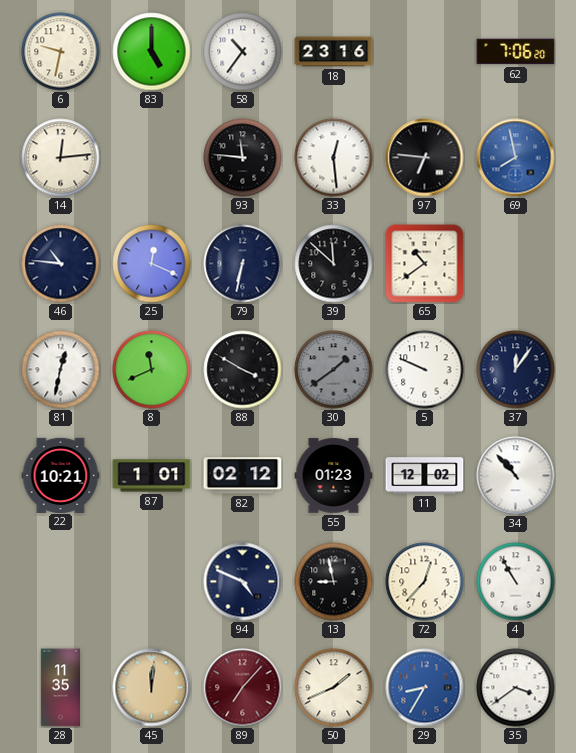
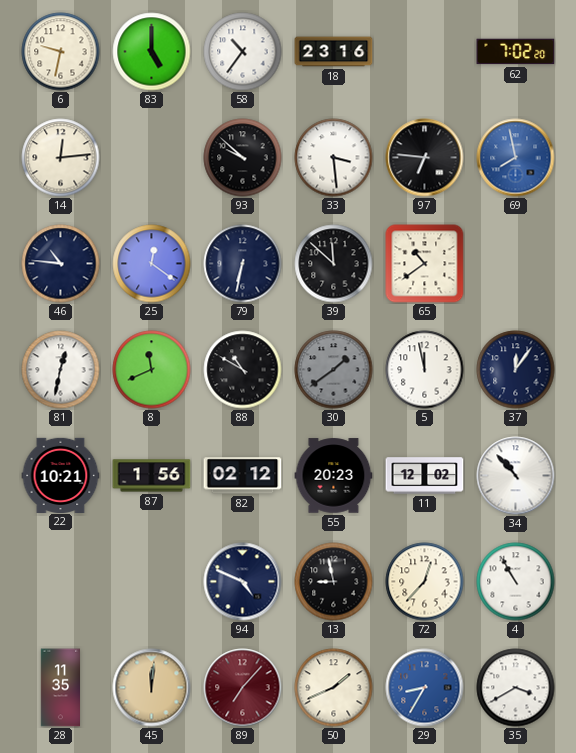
62: 7:06 -> 7:02 (516, 52)
93: 11:46 -> 9:52 (243, 158)
33: 12:29 -> 3:29 (334, 158)
25: 12:19 -> 12:21 (152, 264)
88: 3:50 -> 10:50 (243, 370)
5: 9:49 -> 11:58 (425, 370)
87: 1:01 -> 1:56 (152, 476)
55: 01:23 -> 20:23 (334, 476)
35: 3:39 -> 3:40 (516, 688)
